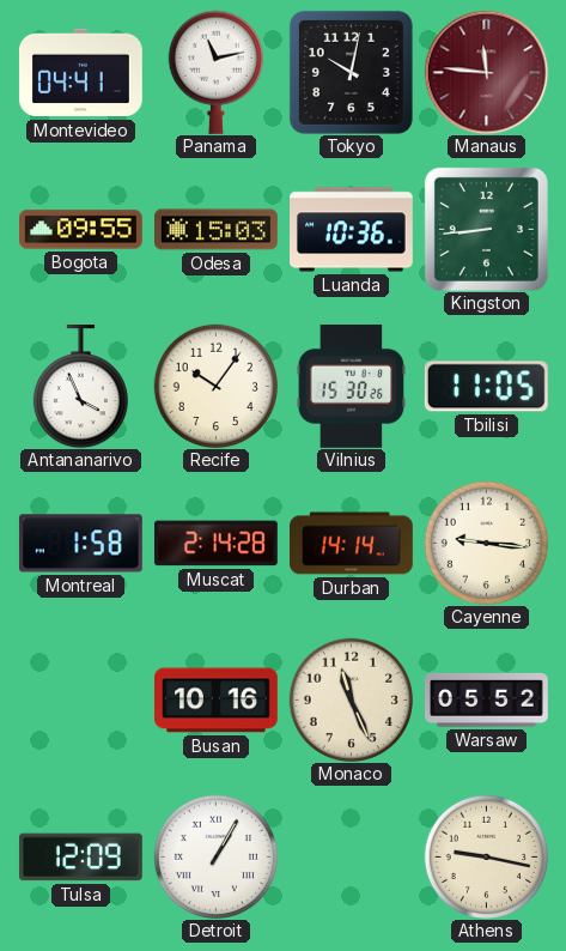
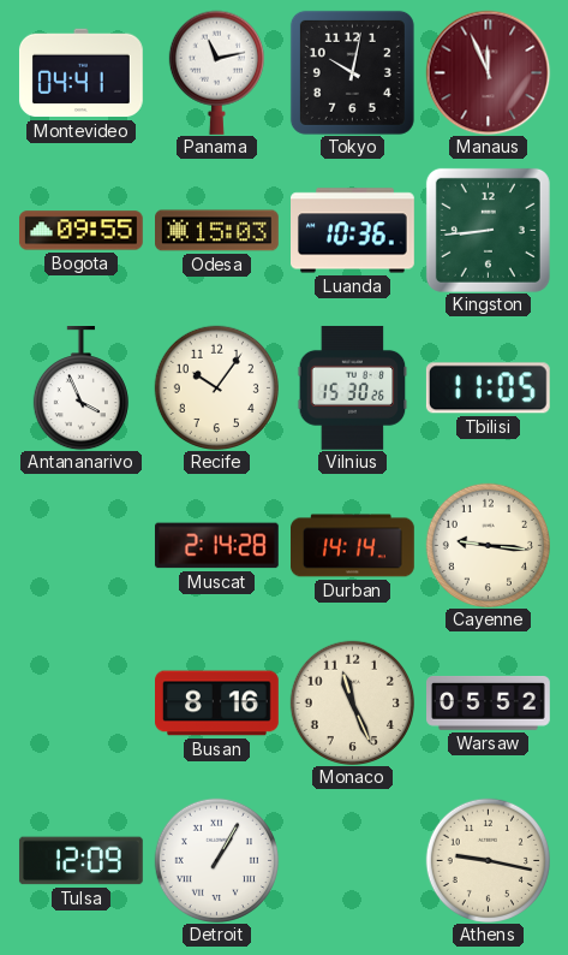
Manaus: 11:46 -> 11:56 (488, 72)
Montreal: 1:58 -> none (80, 544)
Busan: 10:16 -> 8:16 (217, 704)
